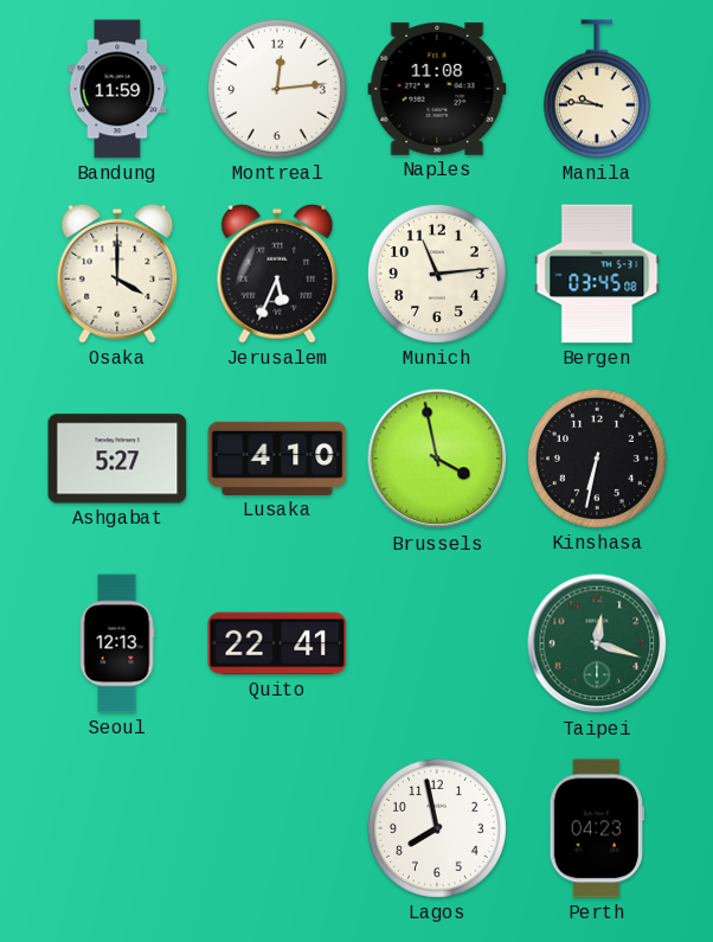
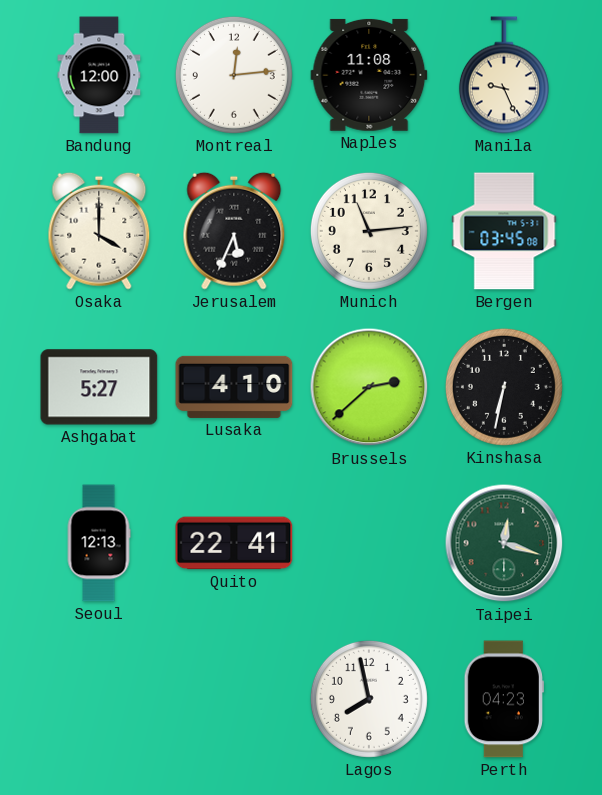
Bandung: 11:59 -> 12:00 (99, 75)
Manila: 9:46 -> 9:26 (504, 75)
Brussels: 3:58 -> 2:38 (369, 387)
